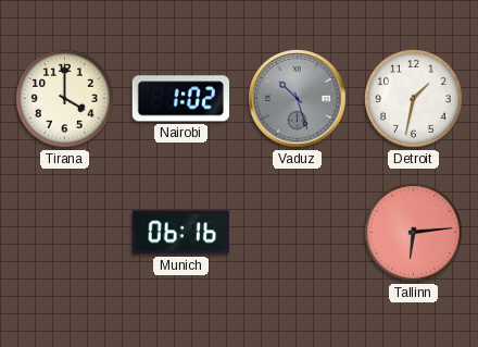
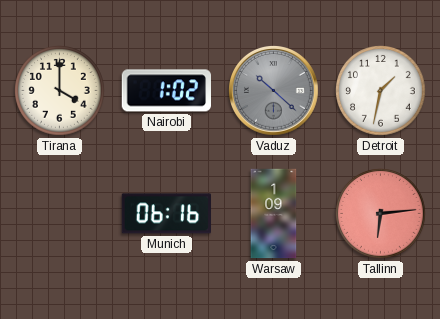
Vaduz: 10:27 -> 10:22 (274, 91)
Warsaw: none -> 1:09 (274, 214)
